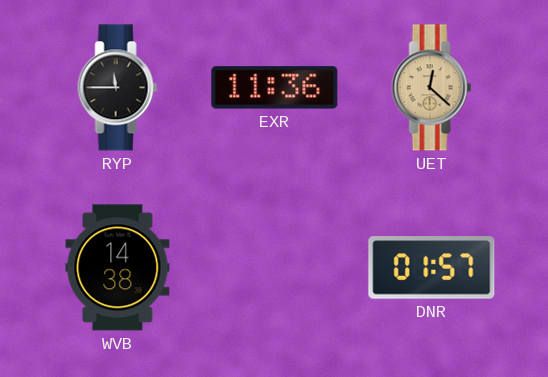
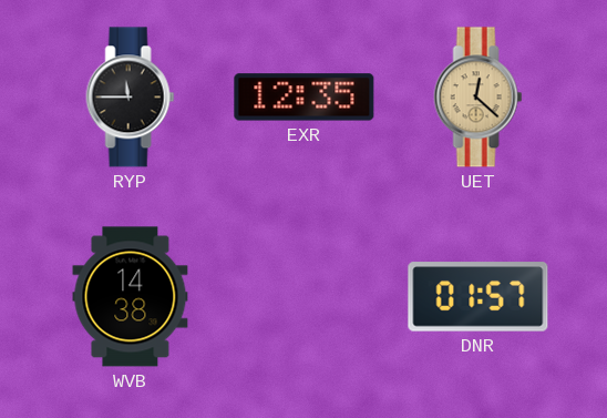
EXR: 11:36 -> 12:35 (305, 98)
